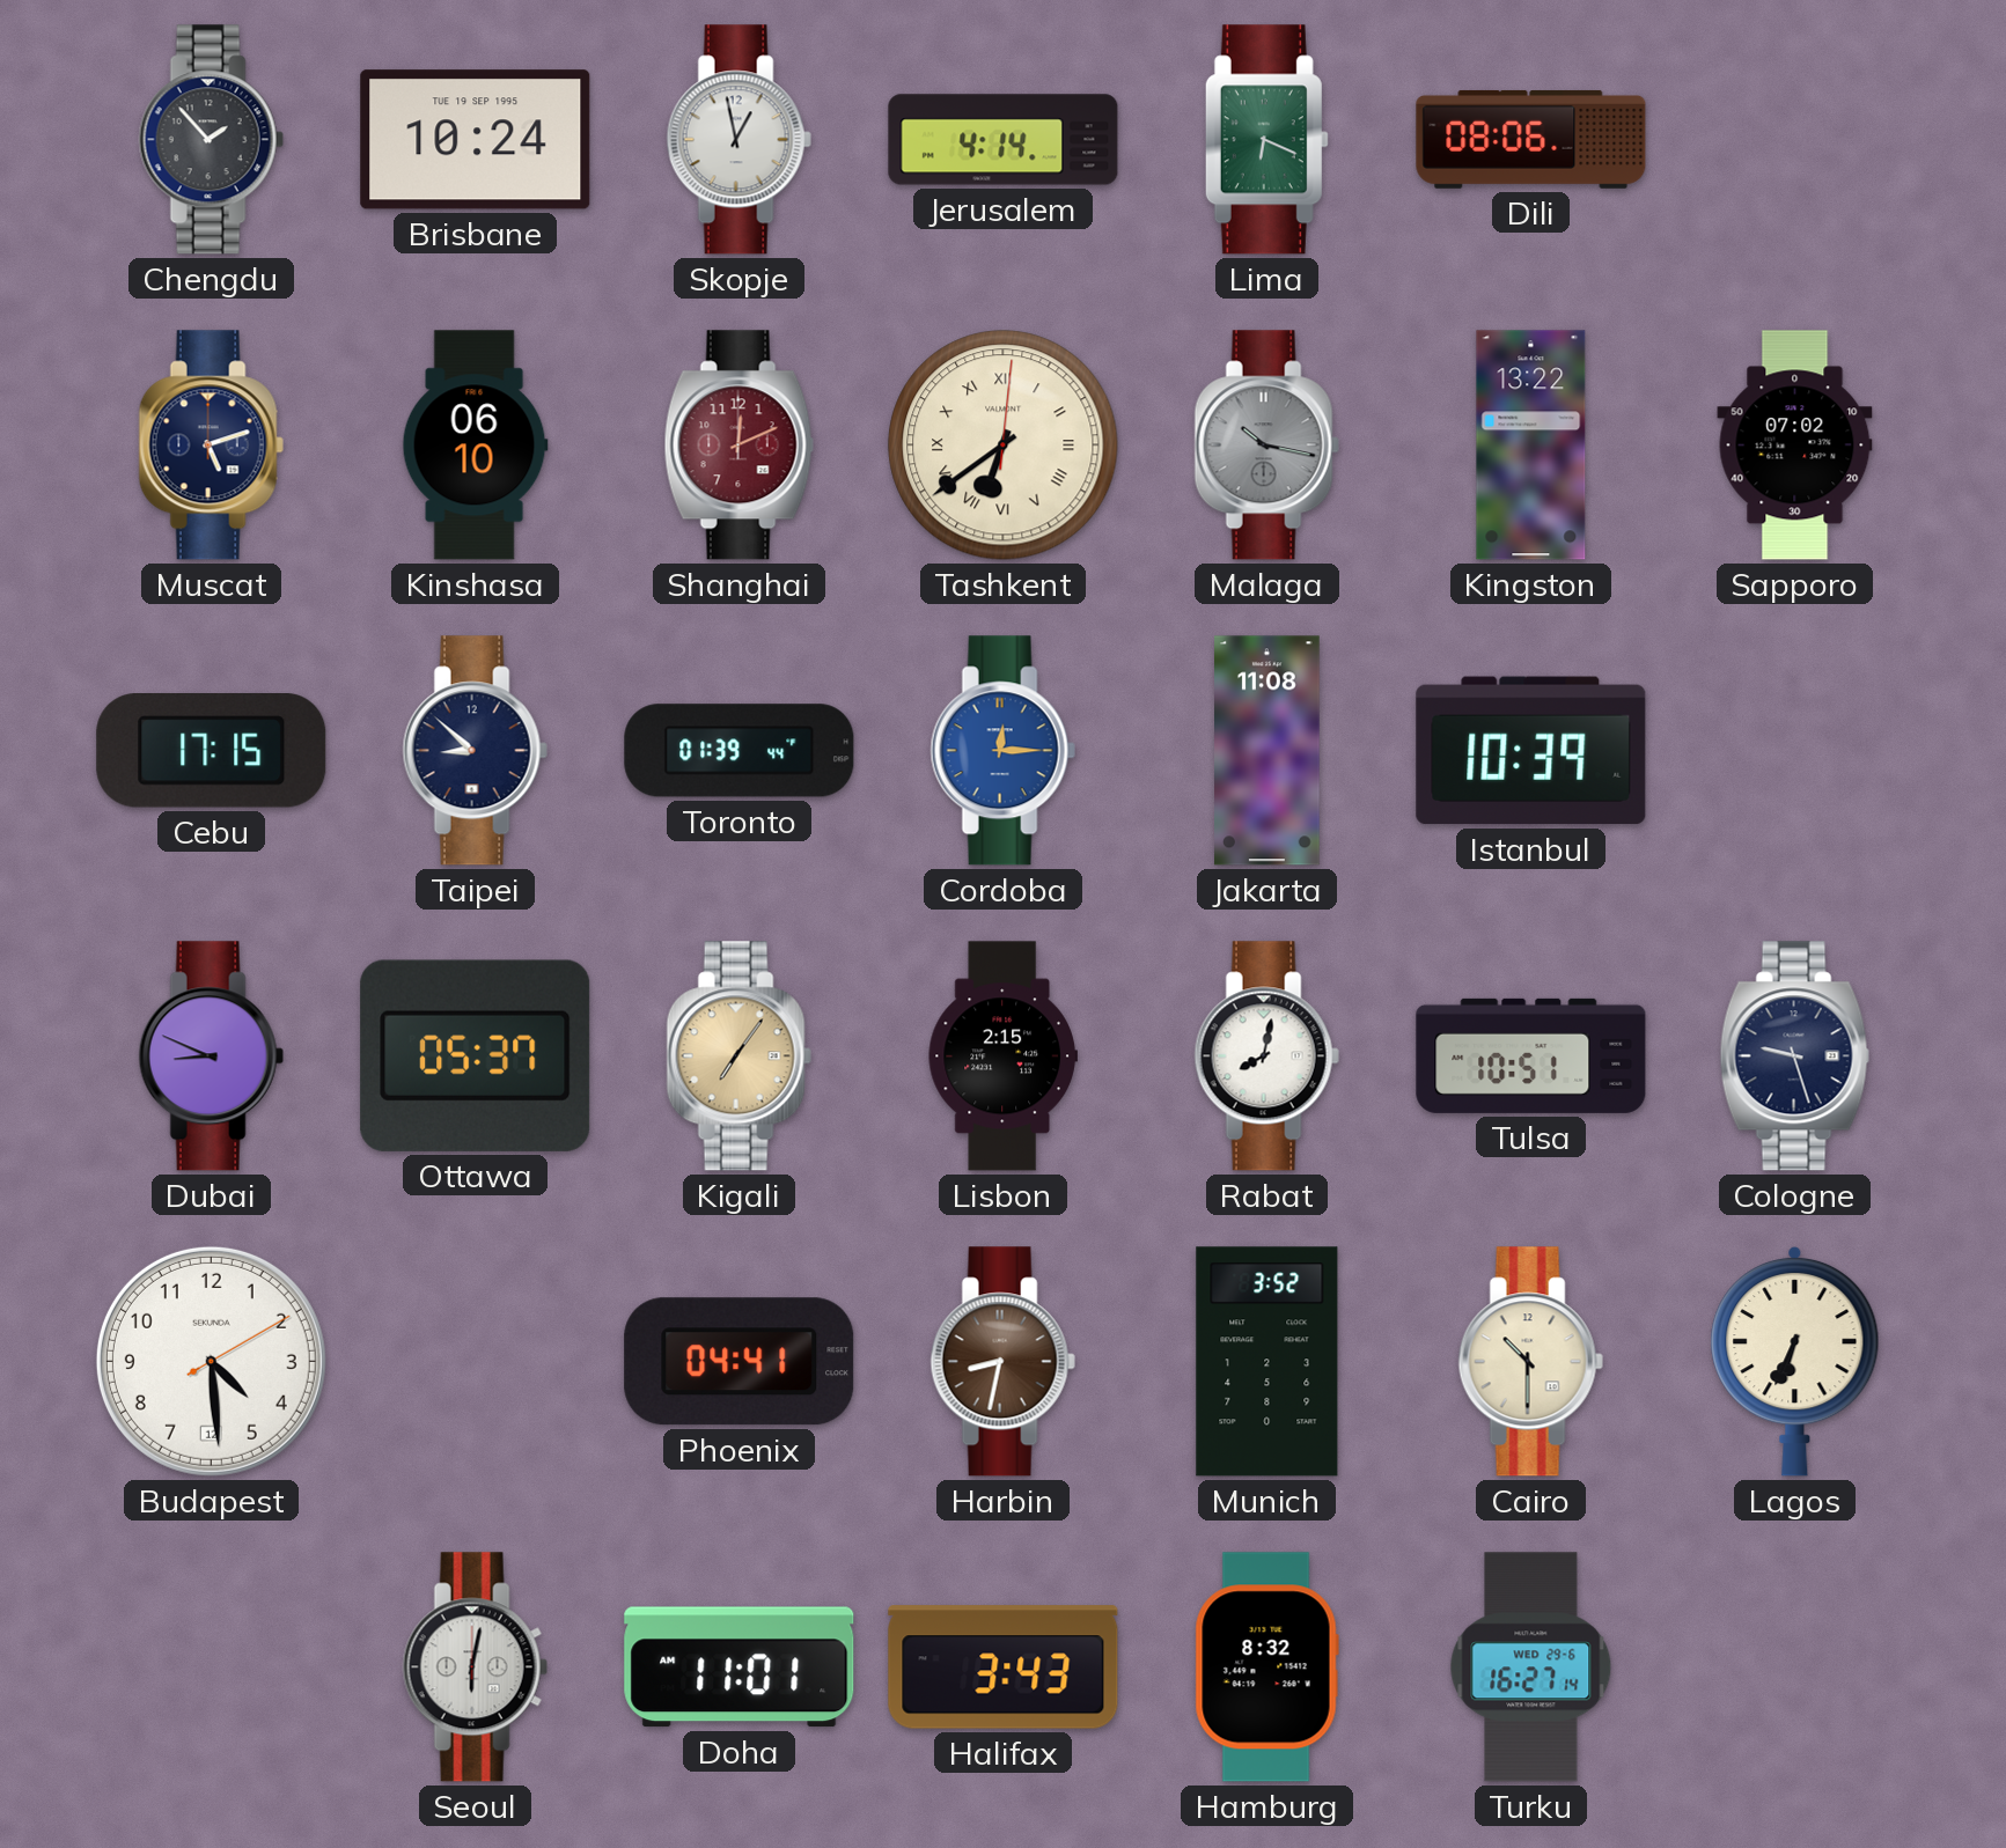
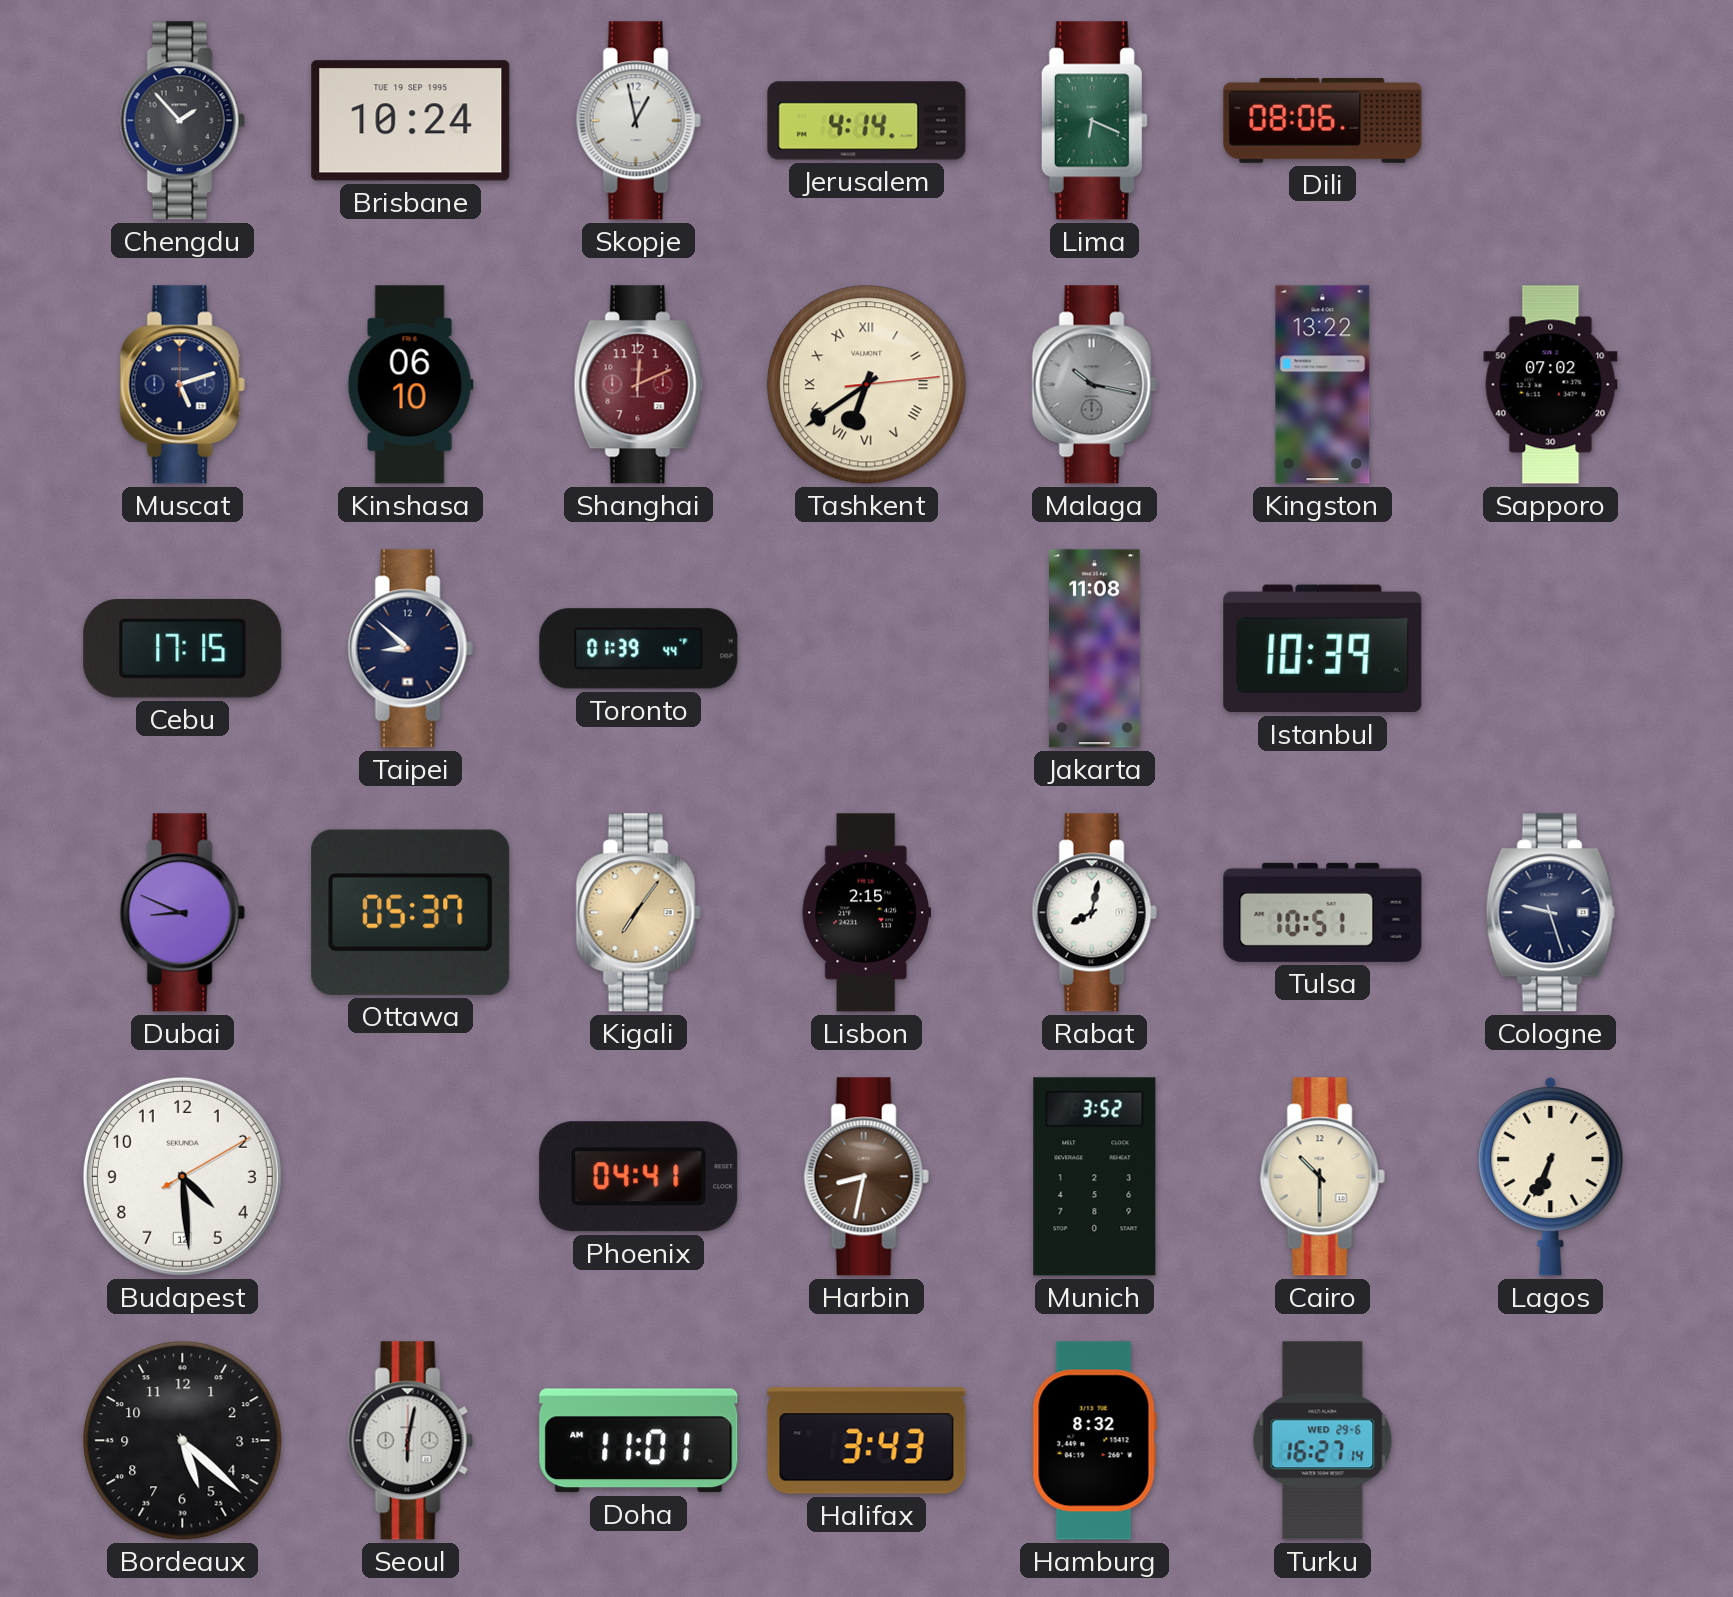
Tashkent: 6:39:01 -> 6:39:14 (867, 385)
Cordoba: 12:15 -> none (1002, 751)
Bordeaux: none -> 5:22 (183, 1441)
